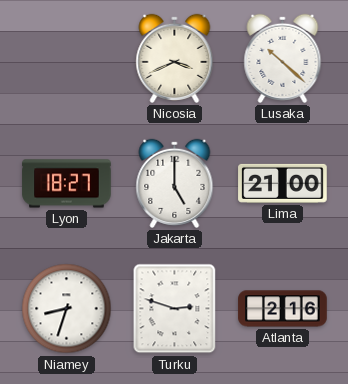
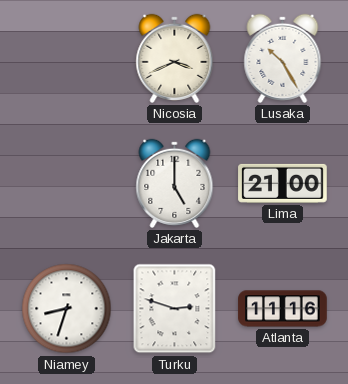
Lusaka: 10:22 -> 10:25 (283, 58)
Lyon: 18:27 -> none (67, 184)
Atlanta: 2:16 -> 11:16 (283, 309)
